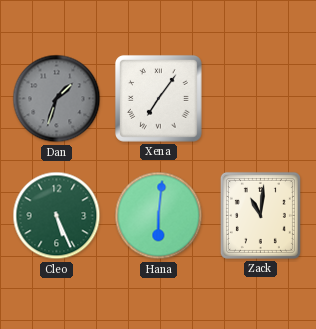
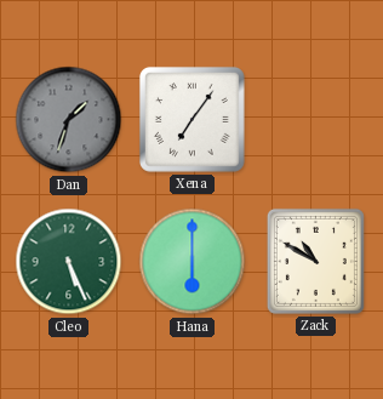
Hana: 6:01 -> 6:00 (193, 262)
Zack: 11:01 -> 10:50 (315, 261)
